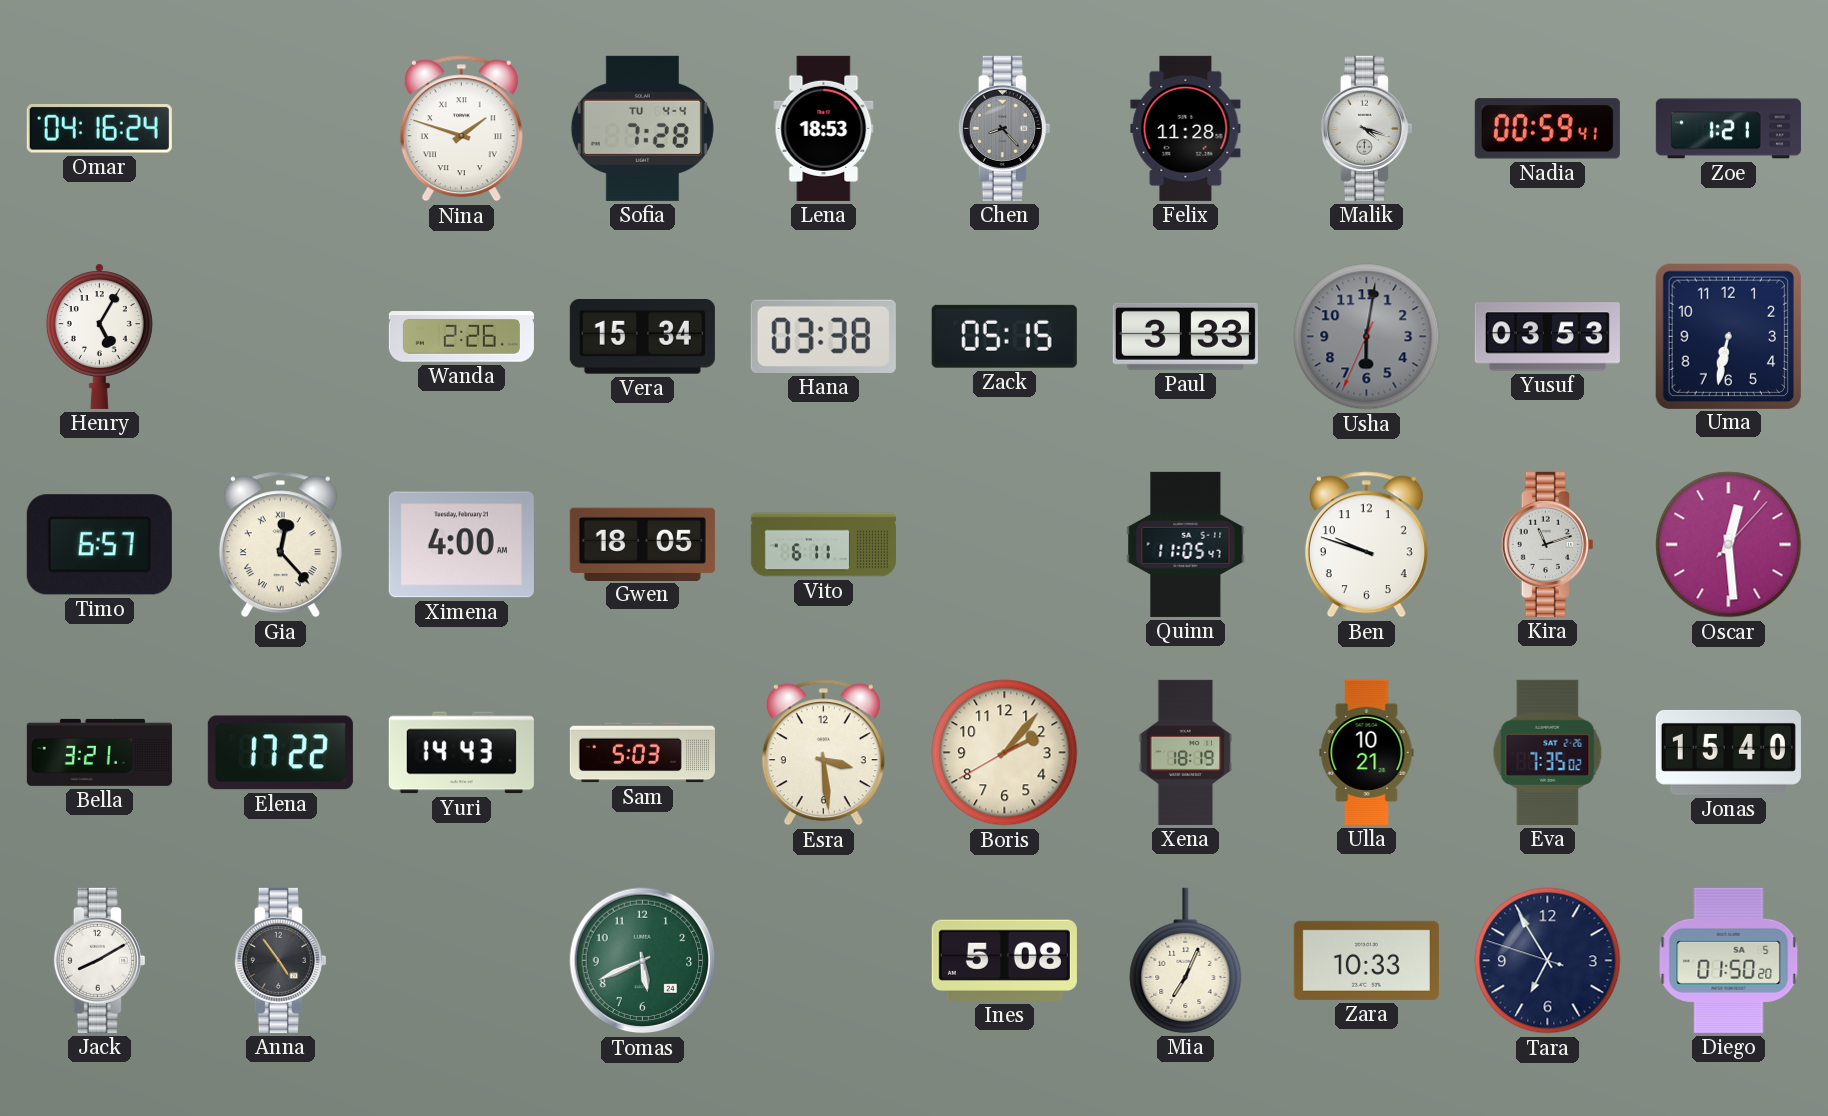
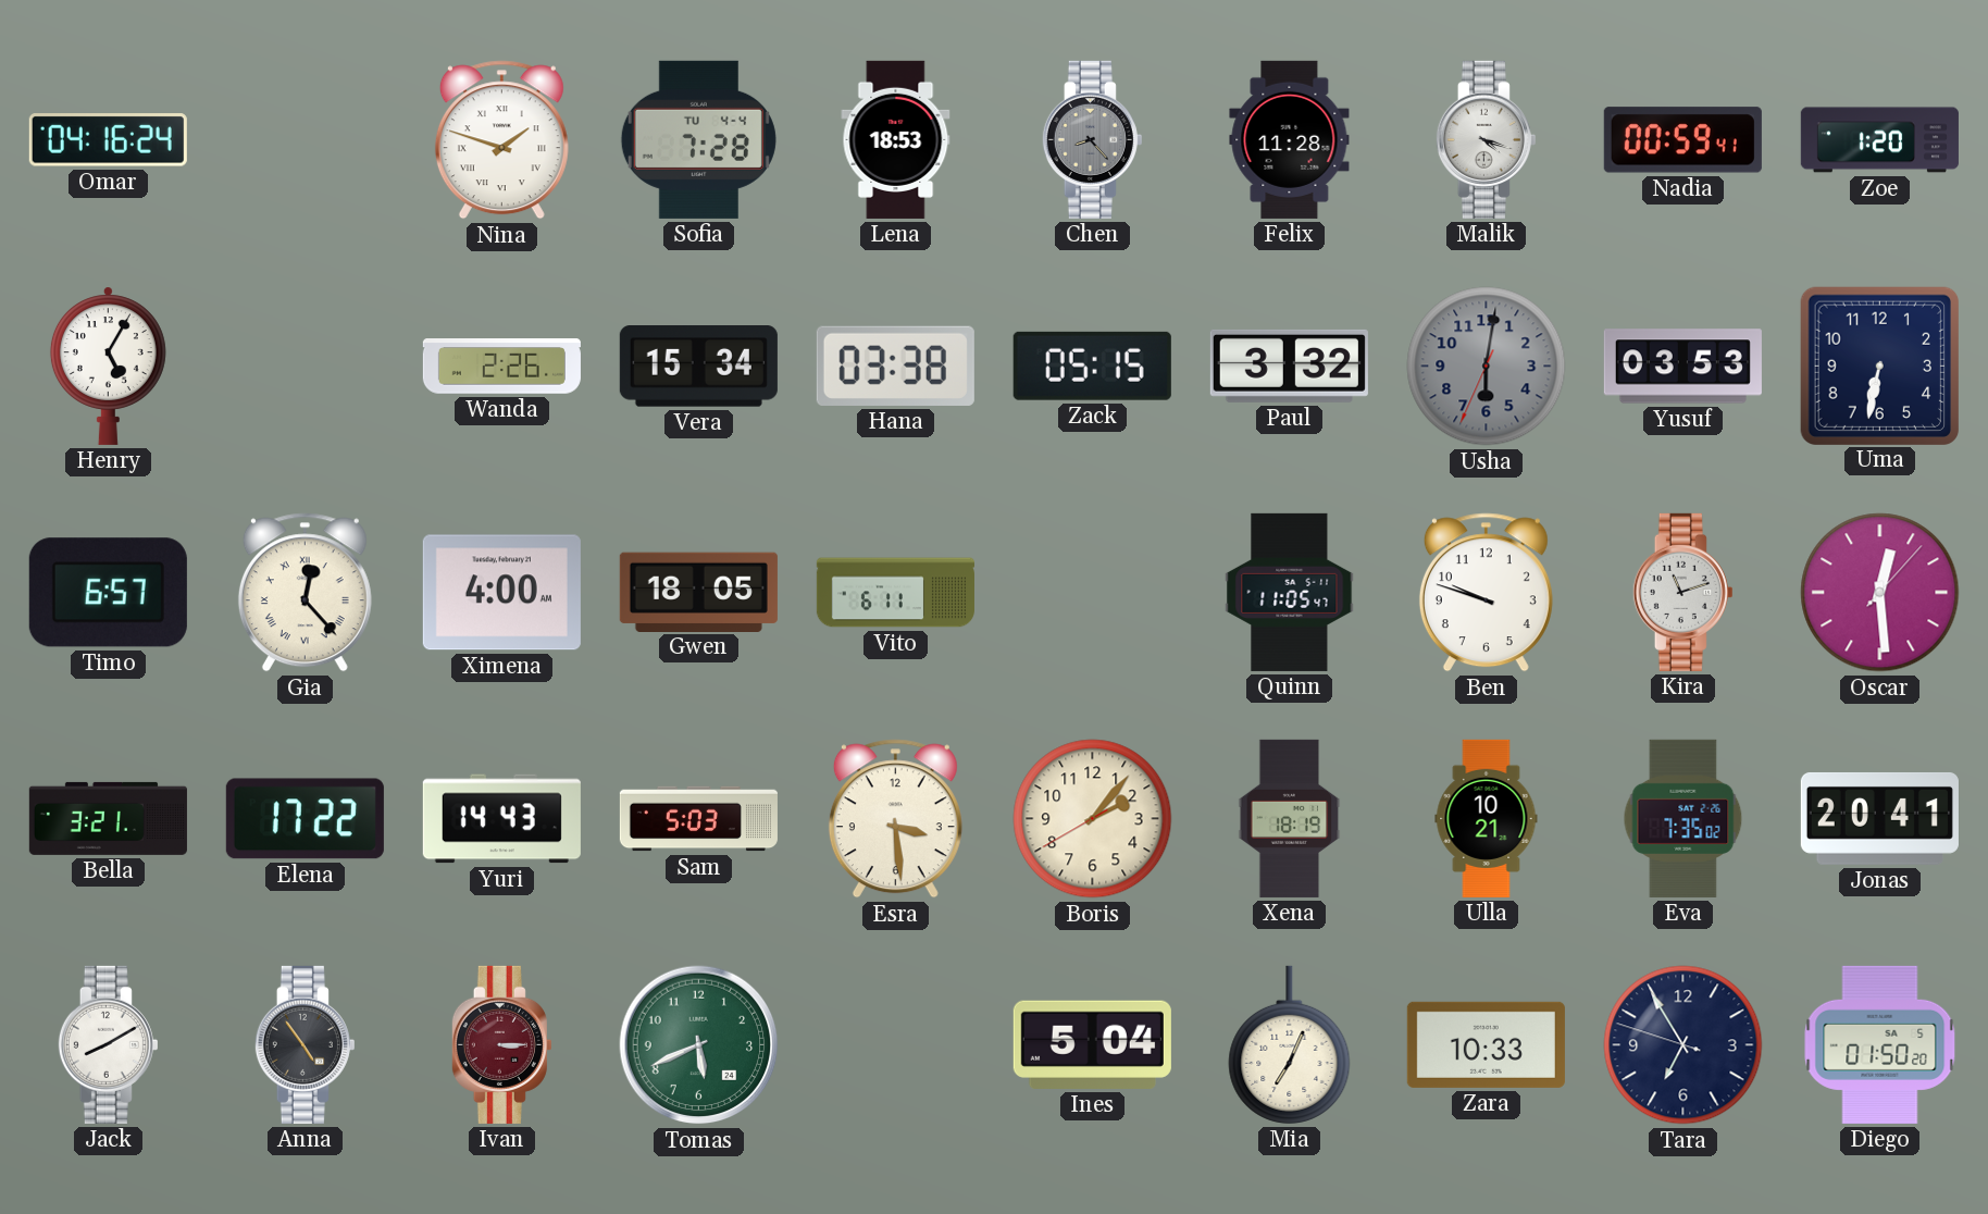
Zoe: 1:21 -> 1:20 (1879, 140)
Paul: 3:33 -> 3:32 (1289, 366)
Jonas: 15:40 -> 20:41 (1879, 818)
Ivan: none -> 3:15 (501, 1044)
Ines: 5:08 -> 5:04 (1092, 1044)
